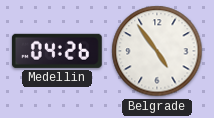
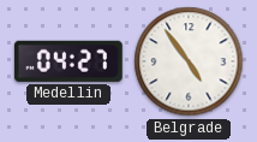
Medellin: 04:26 -> 04:27 (68, 61)
